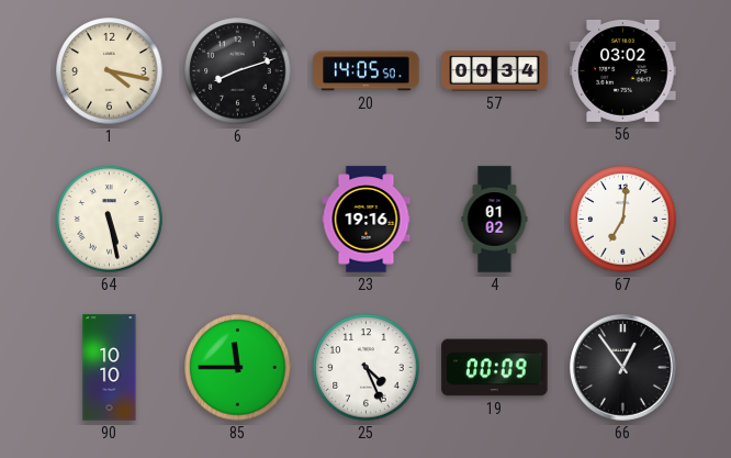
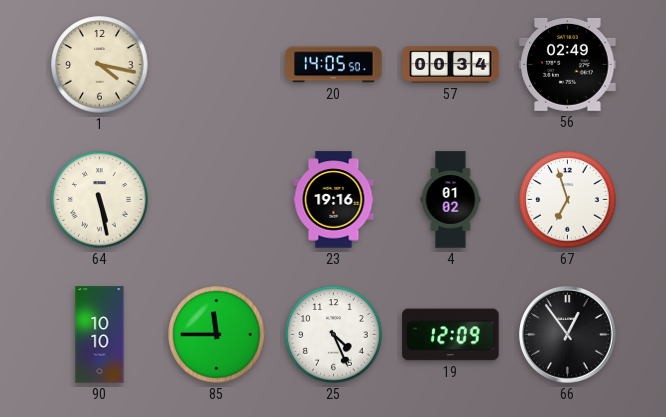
6: 8:12 -> none (238, 71)
56: 03:02 -> 02:49 (568, 64)
67: 7:01 -> 6:57 (568, 200)
19: 00:09 -> 12:09 (451, 335)
